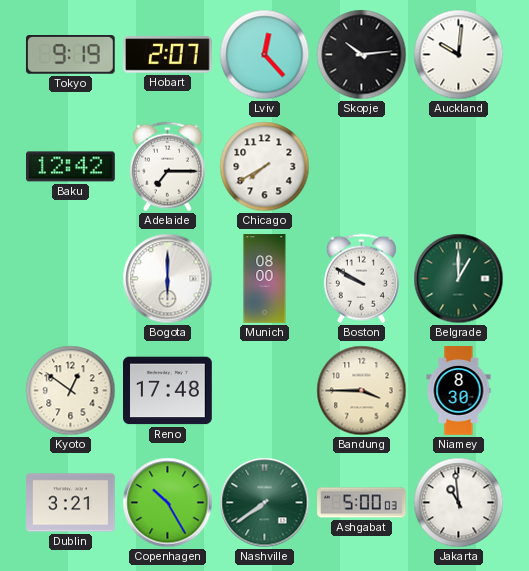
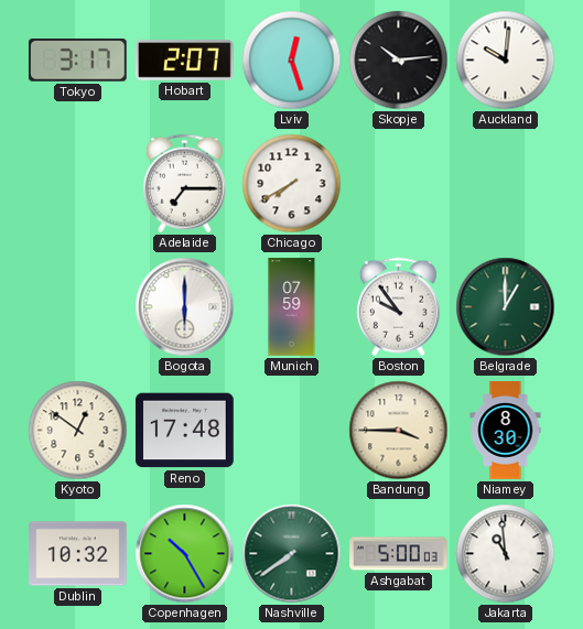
Tokyo: 9:19 -> 3:17 (77, 61)
Lviv: 12:23 -> 12:27 (292, 61)
Baku: 12:42 -> none (71, 167)
Munich: 08:00 -> 07:59 (292, 307)
Boston: 9:50 -> 9:54 (398, 307)
Dublin: 3:21 -> 10:32 (78, 554)
